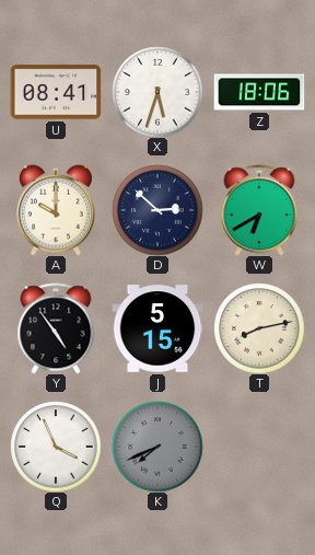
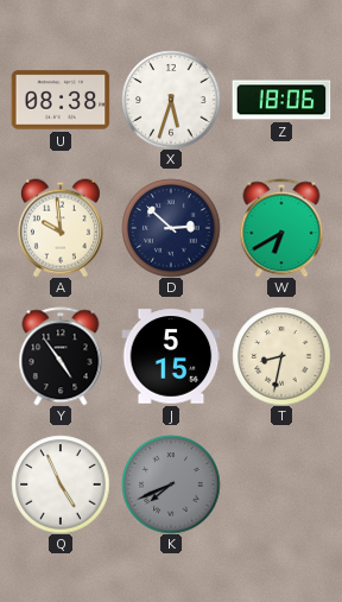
U: 08:41 -> 08:38 (61, 100)
A: 10:00 -> 9:59 (61, 228)
T: 8:13 -> 8:32 (281, 356)
Q: 3:56 -> 4:56 (61, 484)
